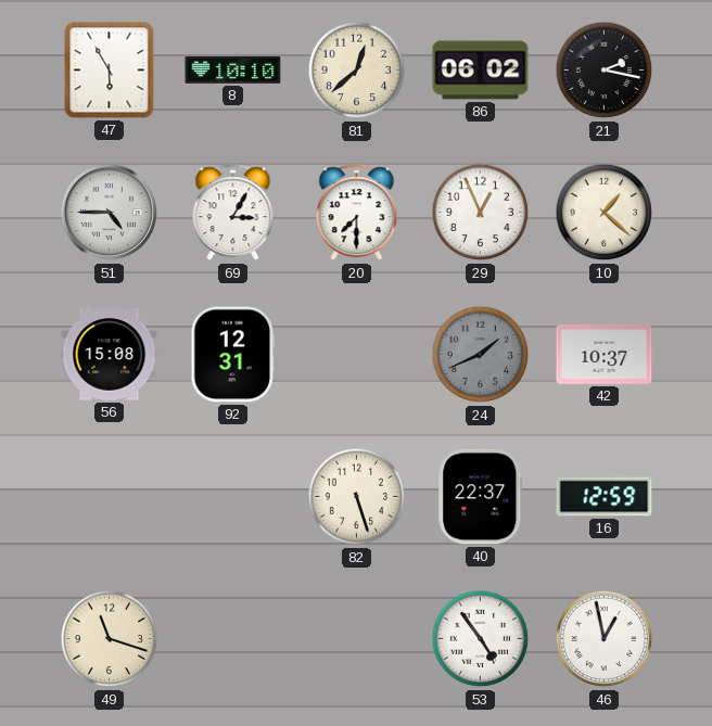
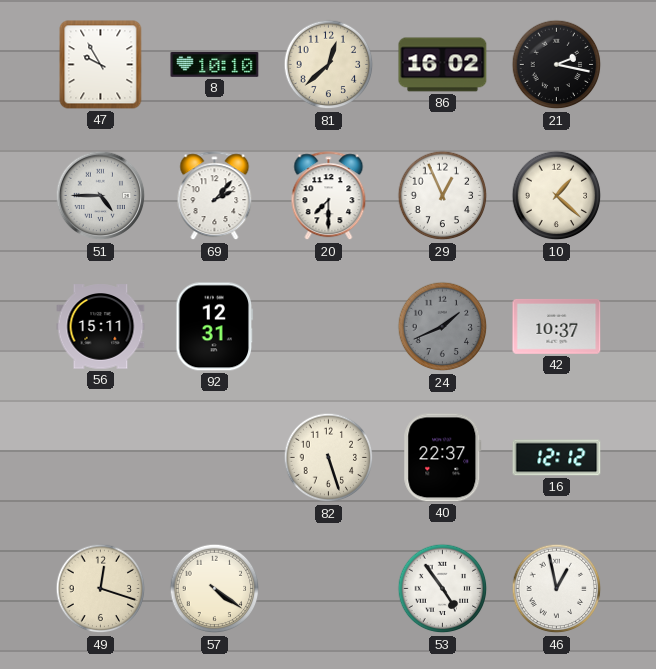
47: 5:55 -> 9:55 (101, 65)
86: 06:02 -> 16:02 (443, 65)
69: 3:05 -> 2:07 (215, 196)
56: 15:08 -> 15:11 (101, 327)
16: 12:59 -> 12:12 (557, 458)
49: 11:18 -> 12:18 (101, 589)
57: none -> 4:21 (215, 589)
